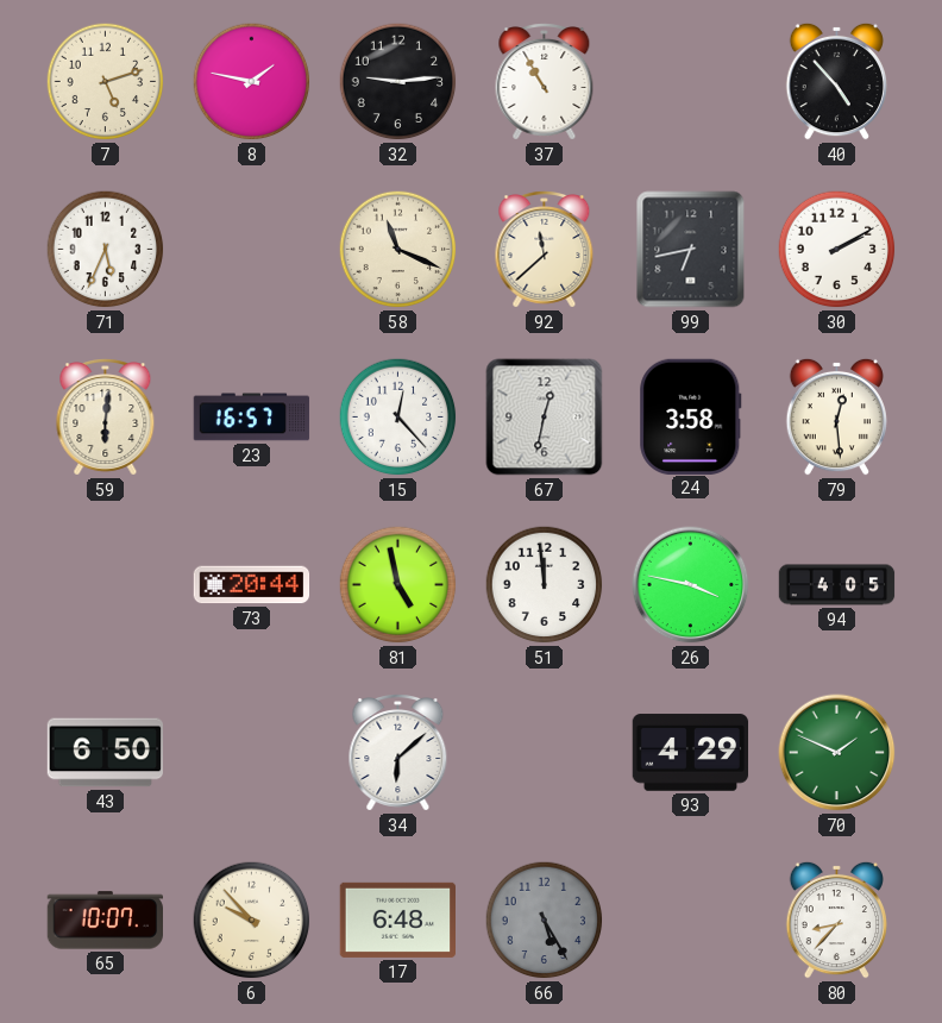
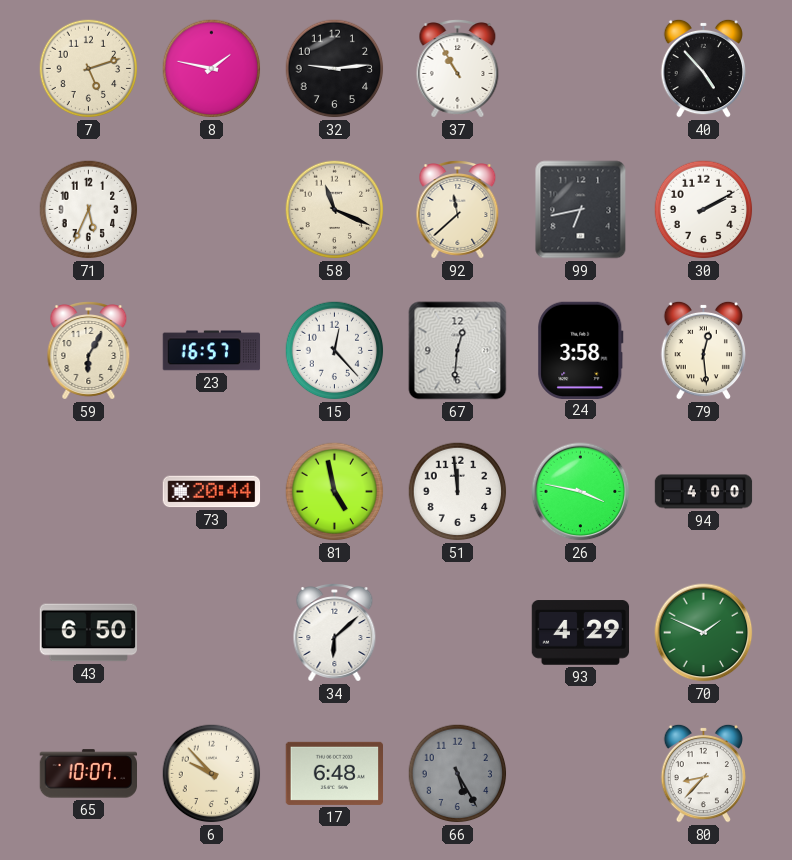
59: 6:01 -> 6:05 (89, 351)
67: 12:32 -> 12:31 (458, 351)
94: 4:05 -> 4:00 (704, 492)
